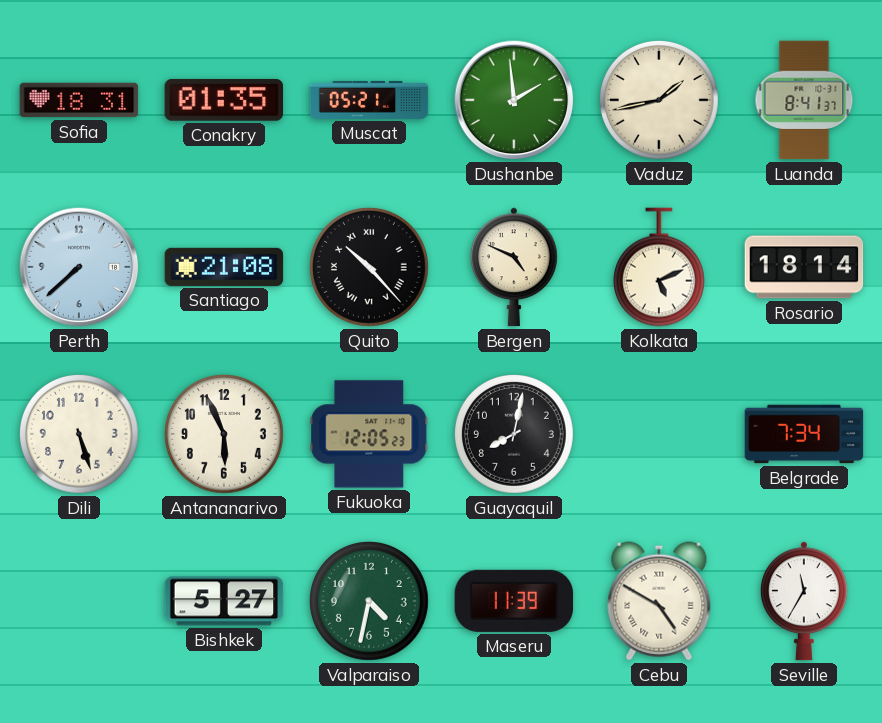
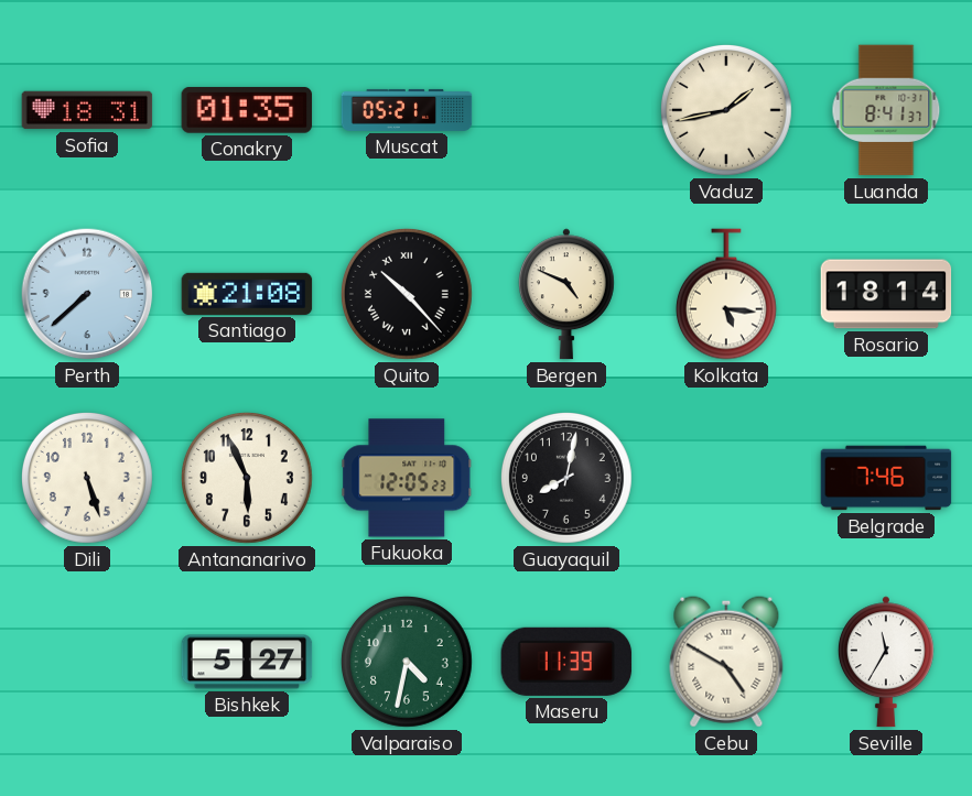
Dushanbe: 1:59 -> none (514, 100)
Kolkata: 5:11 -> 5:16 (726, 294)
Belgrade: 7:34 -> 7:46 (886, 478)
